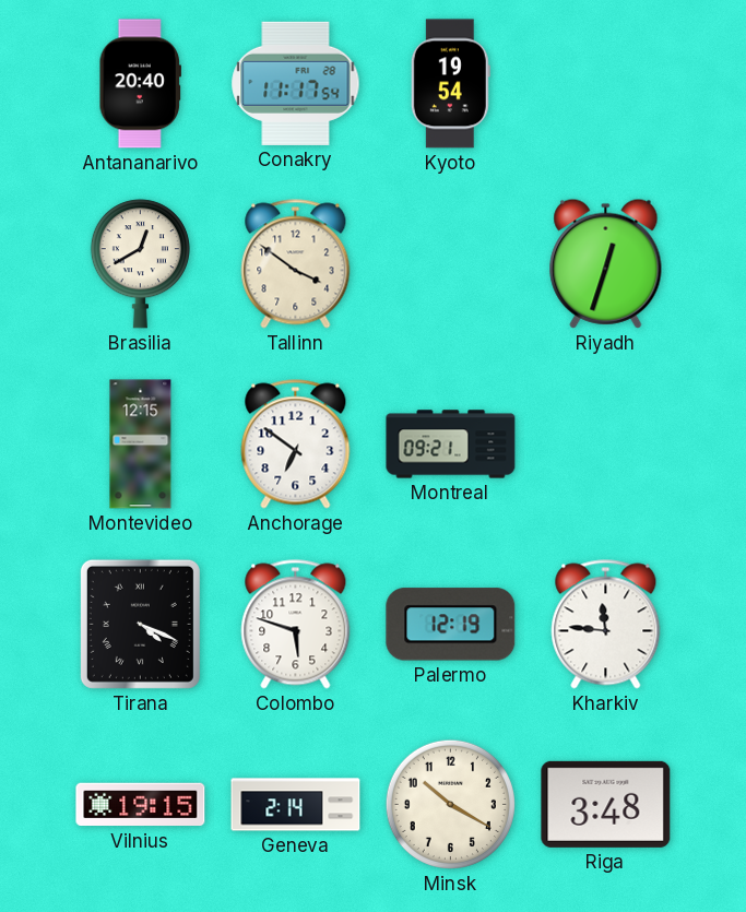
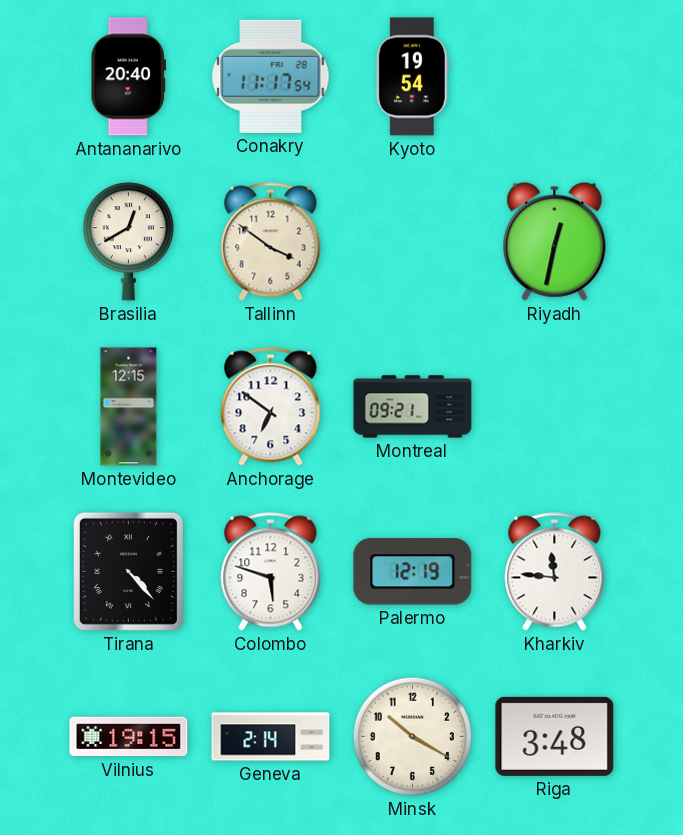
Riyadh: 12:33 -> 12:32 (555, 241)
Tirana: 4:19 -> 4:23 (128, 571)
